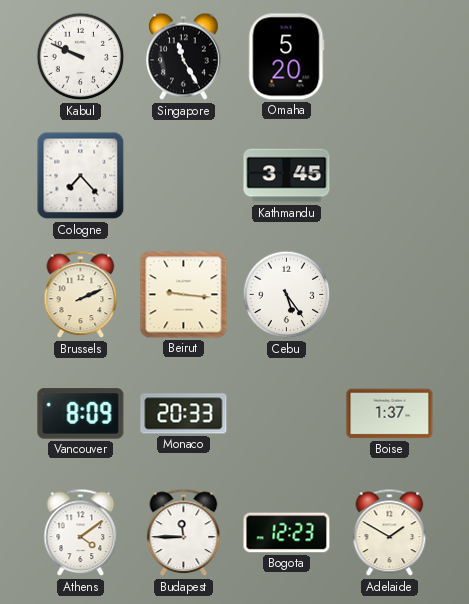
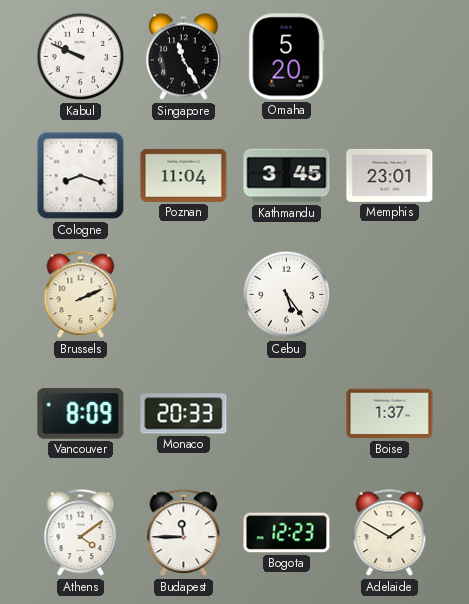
Cologne: 7:23 -> 8:18 (81, 176)
Poznan: none -> 11:04 (184, 175)
Memphis: none -> 23:01 (390, 175)
Beirut: 9:16 -> none (184, 295)
